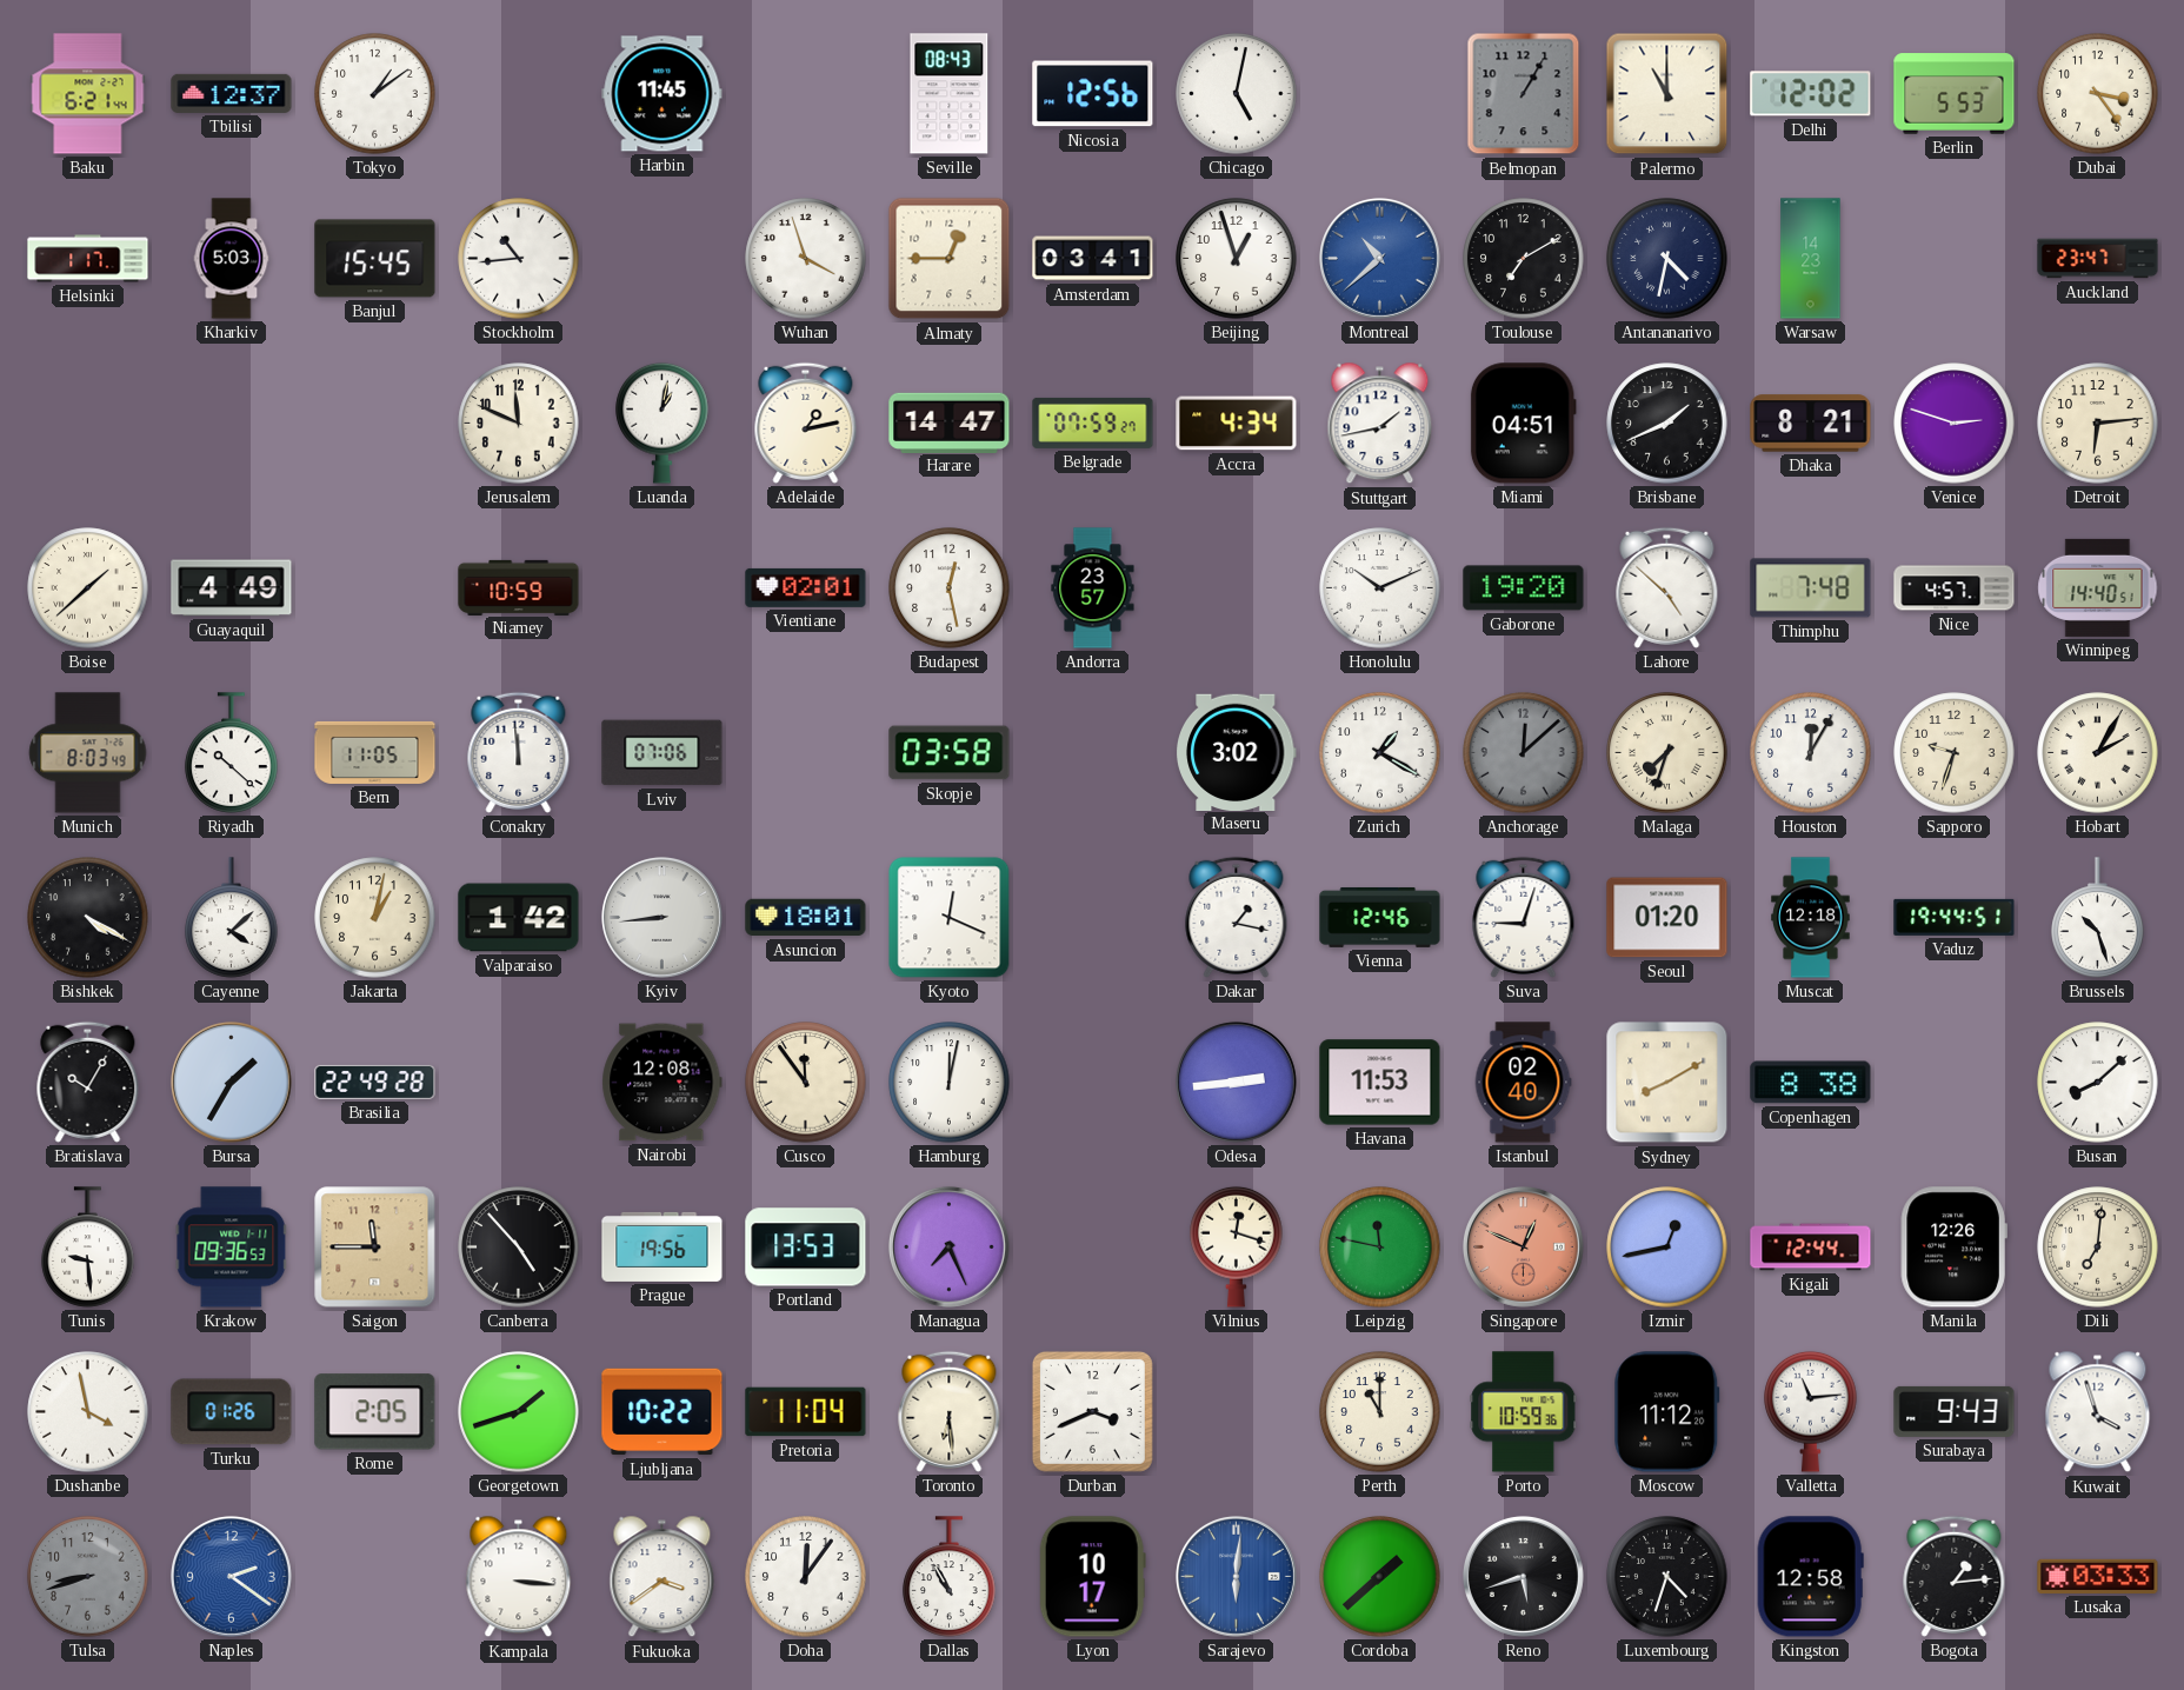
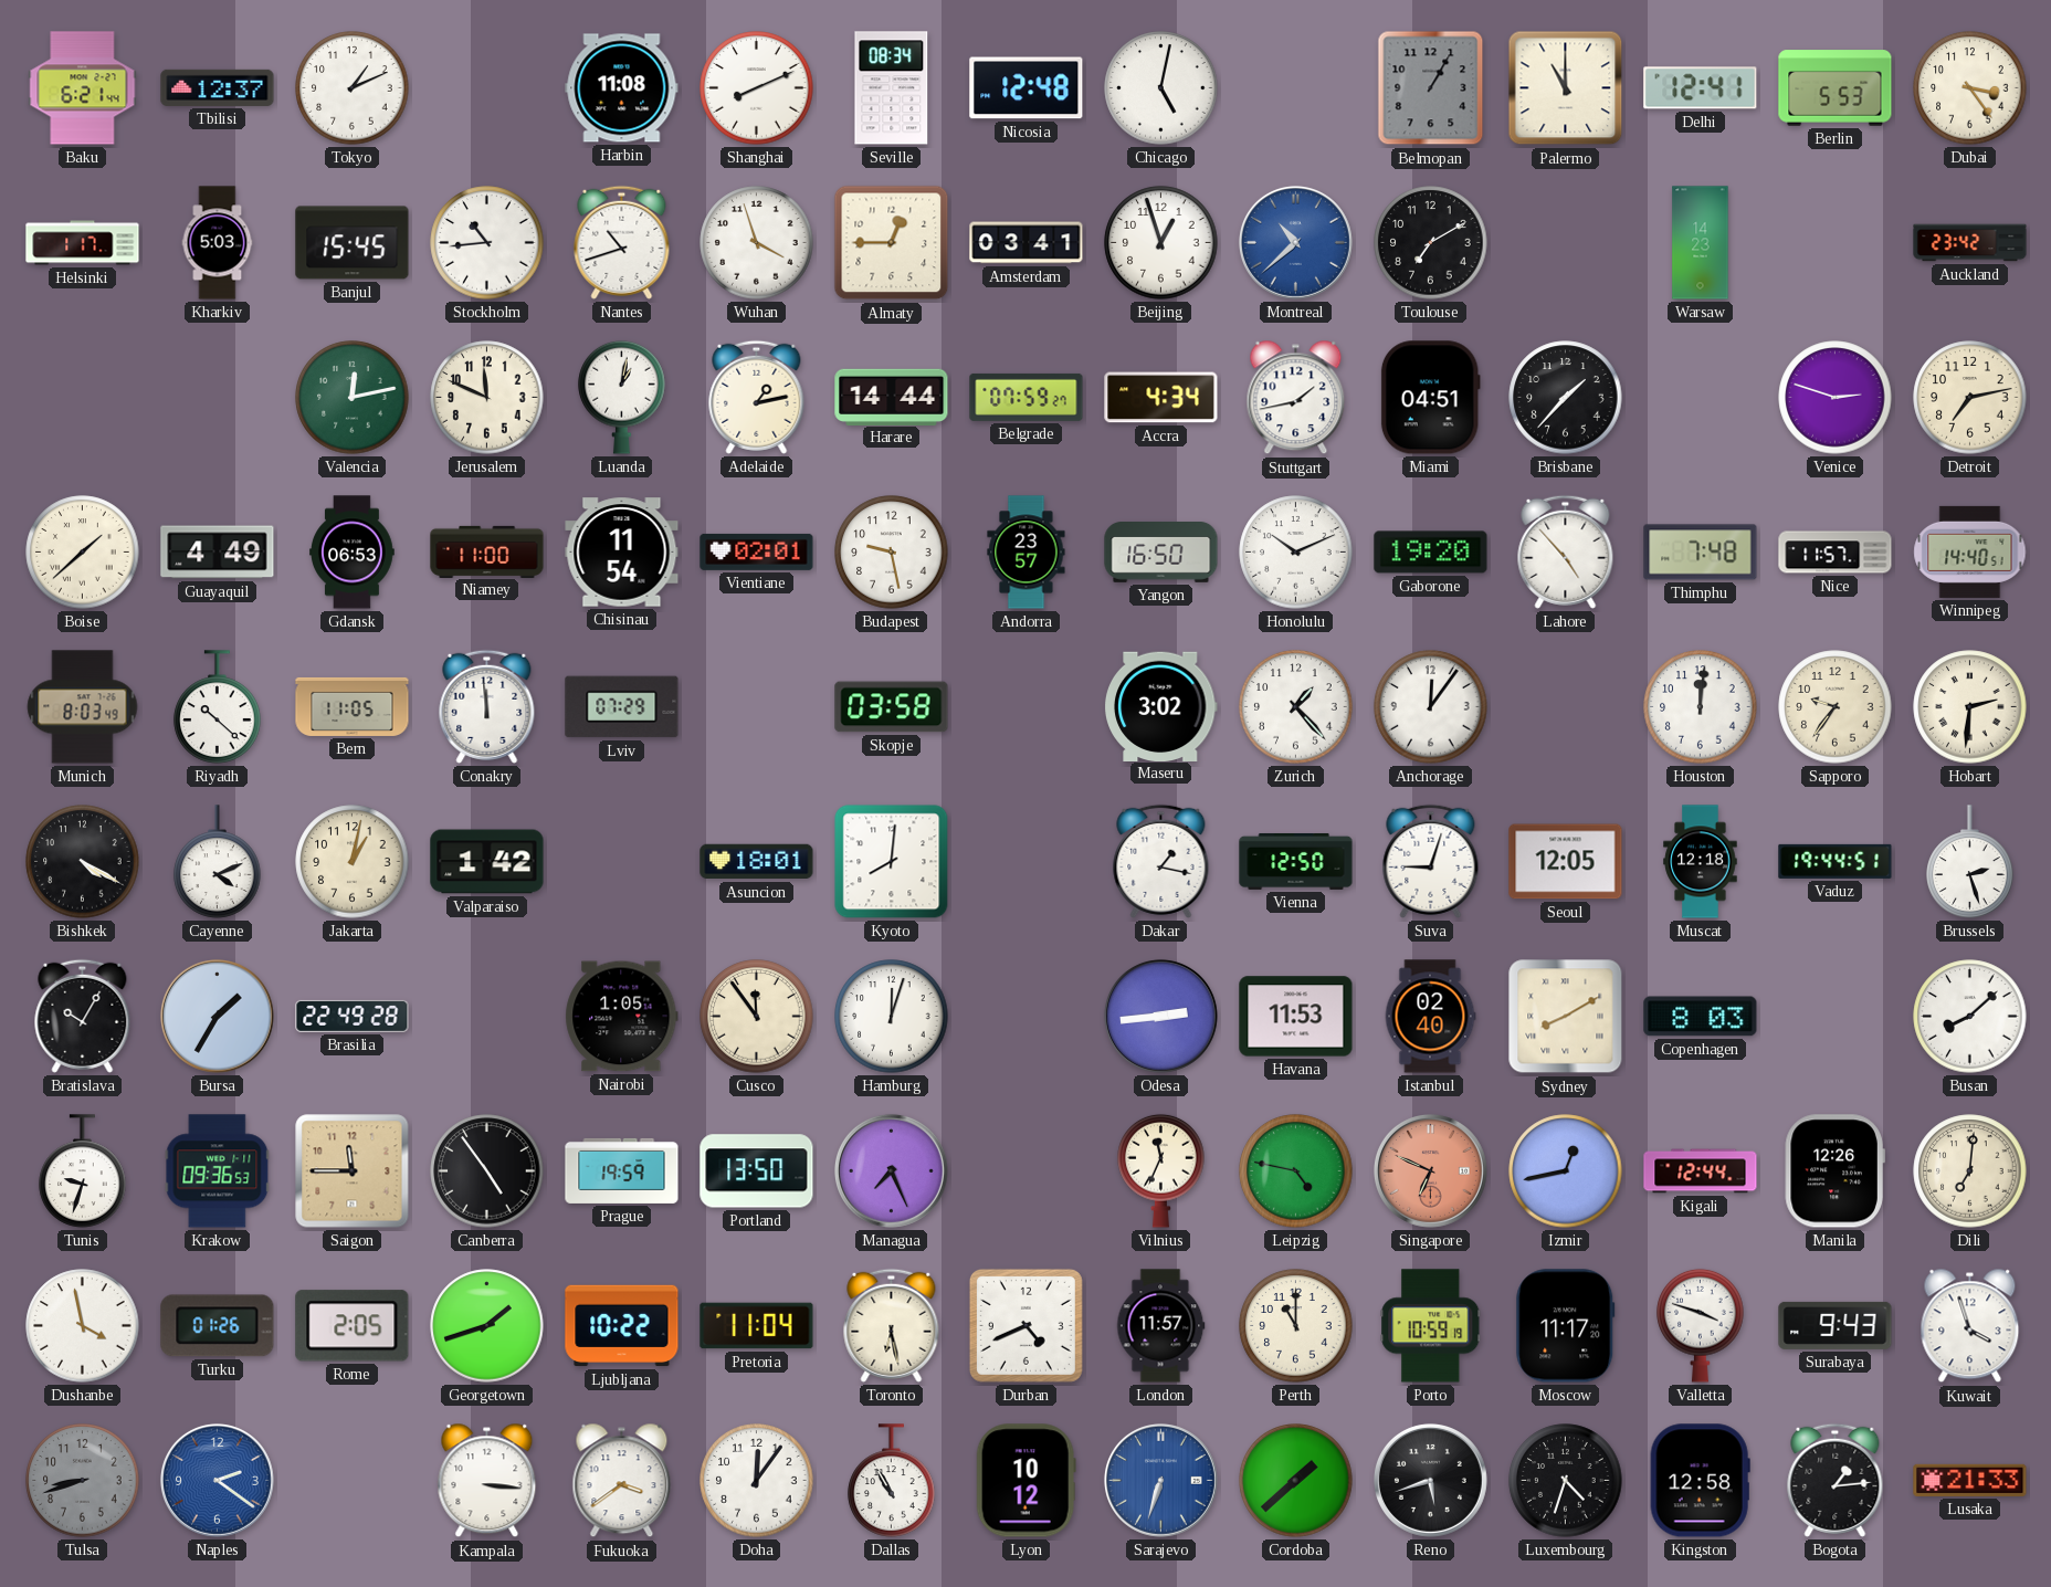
Tokyo: 1:09 -> 1:11 (353, 88)
Harbin: 11:45 -> 11:08 (622, 88)
Shanghai: none -> 8:11 (757, 88)
Seville: 08:43 -> 08:34 (892, 88)
Nicosia: 12:56 -> 12:48 (1027, 88)
Delhi: 12:02 -> 12:41 (1701, 88)
Nantes: none -> 10:42 (622, 242)
Antananarivo: 4:32 -> none (1667, 259)
Auckland: 23:47 -> 23:42 (1970, 243)
Valencia: none -> 12:13 (353, 398)
Harare: 14:47 -> 14:44 (892, 397)
Brisbane: 1:41 -> 1:37 (1566, 398)
Dhaka: 8:21 -> none (1811, 424)
Detroit: 6:14 -> 7:13 (1970, 398)
Gdansk: none -> 06:53 (353, 553)
Niamey: 10:59 -> 11:00 (487, 551)
Chisinau: none -> 11:54 (622, 553)
Budapest: 12:28 -> 9:28 (892, 553)
Yangon: none -> 16:50 (1161, 553)
Lahore: 4:52 -> 4:53 (1566, 551)
Nice: 4:57 -> 11:57 (1836, 553)
Lviv: 07:06 -> 07:29 (622, 707)
Zurich: 1:20 -> 1:23 (1296, 707)
Anchorage: 12:08 -> 12:06 (1431, 707)
Anchorage dial: grey -> white (1431, 707)
Malaga: 7:33 -> none (1667, 753)
Houston: 12:05 -> 12:01 (1701, 707)
Sapporo: 9:33 -> 9:36 (1836, 707)
Hobart: 2:05 -> 2:31 (1970, 707)
Cayenne: 4:08 -> 4:11 (218, 862)
Kyiv: 8:44 -> none (661, 917)
Kyoto: 12:19 -> 8:01 (892, 862)
Vienna: 12:46 -> 12:50 (1296, 861)
Seoul: 01:20 -> 12:05 (1566, 862)
Brussels: 10:27 -> 2:27 (1970, 862)
Nairobi: 12:08 -> 1:05 (622, 1017)
Hamburg: 12:02 -> 12:03 (892, 1017)
Copenhagen: 8:38 -> 8:03 (1701, 1017)
Tunis: 9:29 -> 9:33 (83, 1171)
Canberra: 4:53 -> 4:54 (487, 1171)
Prague: 19:56 -> 19:59 (622, 1170)
Portland: 13:53 -> 13:50 (757, 1171)
Vilnius: 12:18 -> 11:34 (1161, 1170)
Leipzig: 11:47 -> 4:47 (1296, 1171)
Singapore: 12:49 -> 6:49 (1430, 1170)
Toronto: 6:29 -> 6:28 (892, 1325)
Durban: 3:41 -> 4:41 (1025, 1325)
London: none -> 11:57 (1161, 1326)
Porto: 10:59:36 -> 10:59:19 (1431, 1326)
Moscow: 11:12 -> 11:17 (1566, 1326)
Valletta: 11:14 -> 3:48 (1701, 1325)
Lyon: 10:17 -> 10:12 (1025, 1481)
Sarajevo: 6:01 -> 6:33 (1160, 1480)
Lusaka: 03:33 -> 21:33 (1970, 1480)
